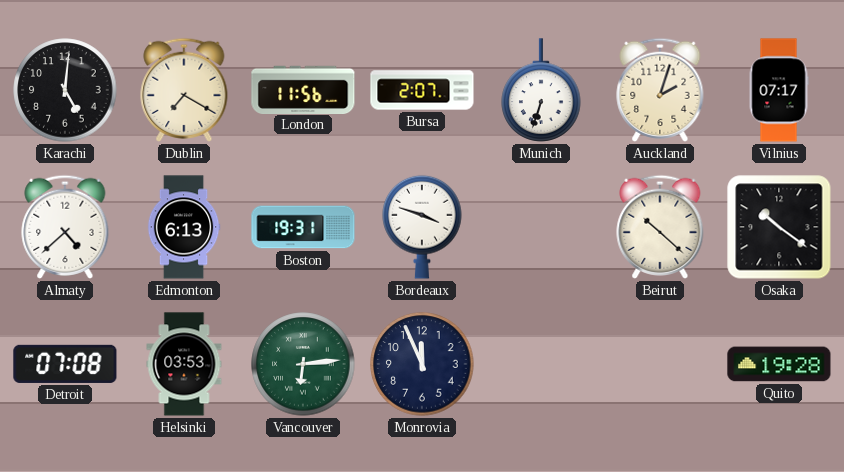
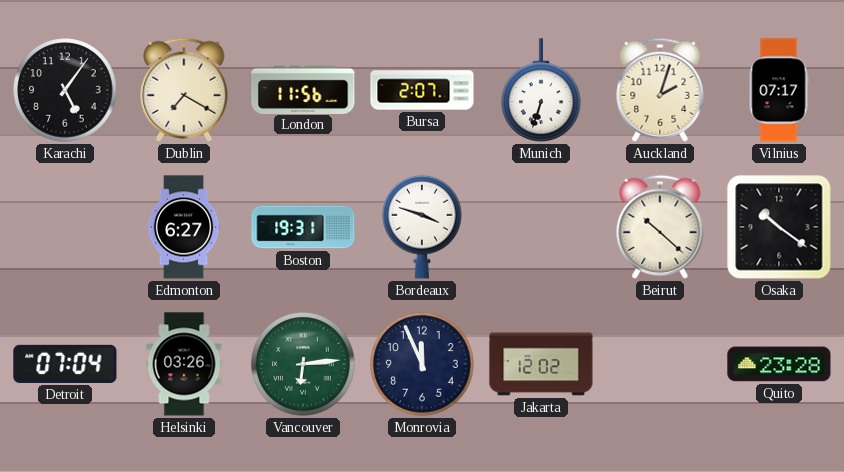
Karachi: 5:01 -> 5:06 (65, 90)
Almaty: 4:38 -> none (65, 227)
Edmonton: 6:13 -> 6:27 (184, 227)
Detroit: 07:08 -> 07:04 (65, 364)
Helsinki: 03:53 -> 03:26 (184, 364)
Jakarta: none -> 12:02 (541, 364)
Quito: 19:28 -> 23:28 (779, 364)
